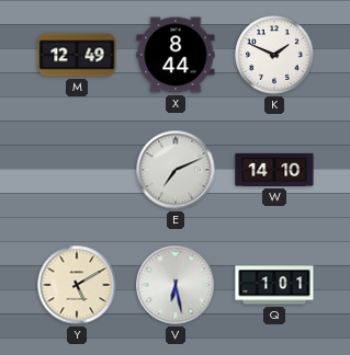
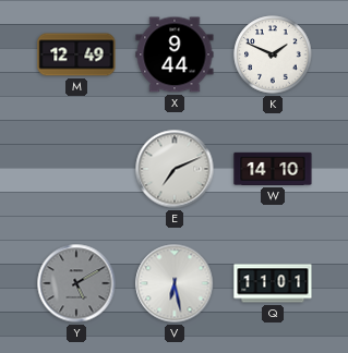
X: 8:44 -> 9:44 (175, 54)
Y dial: cream -> grey (76, 283)
Q: 1:01 -> 11:01 (273, 283)
